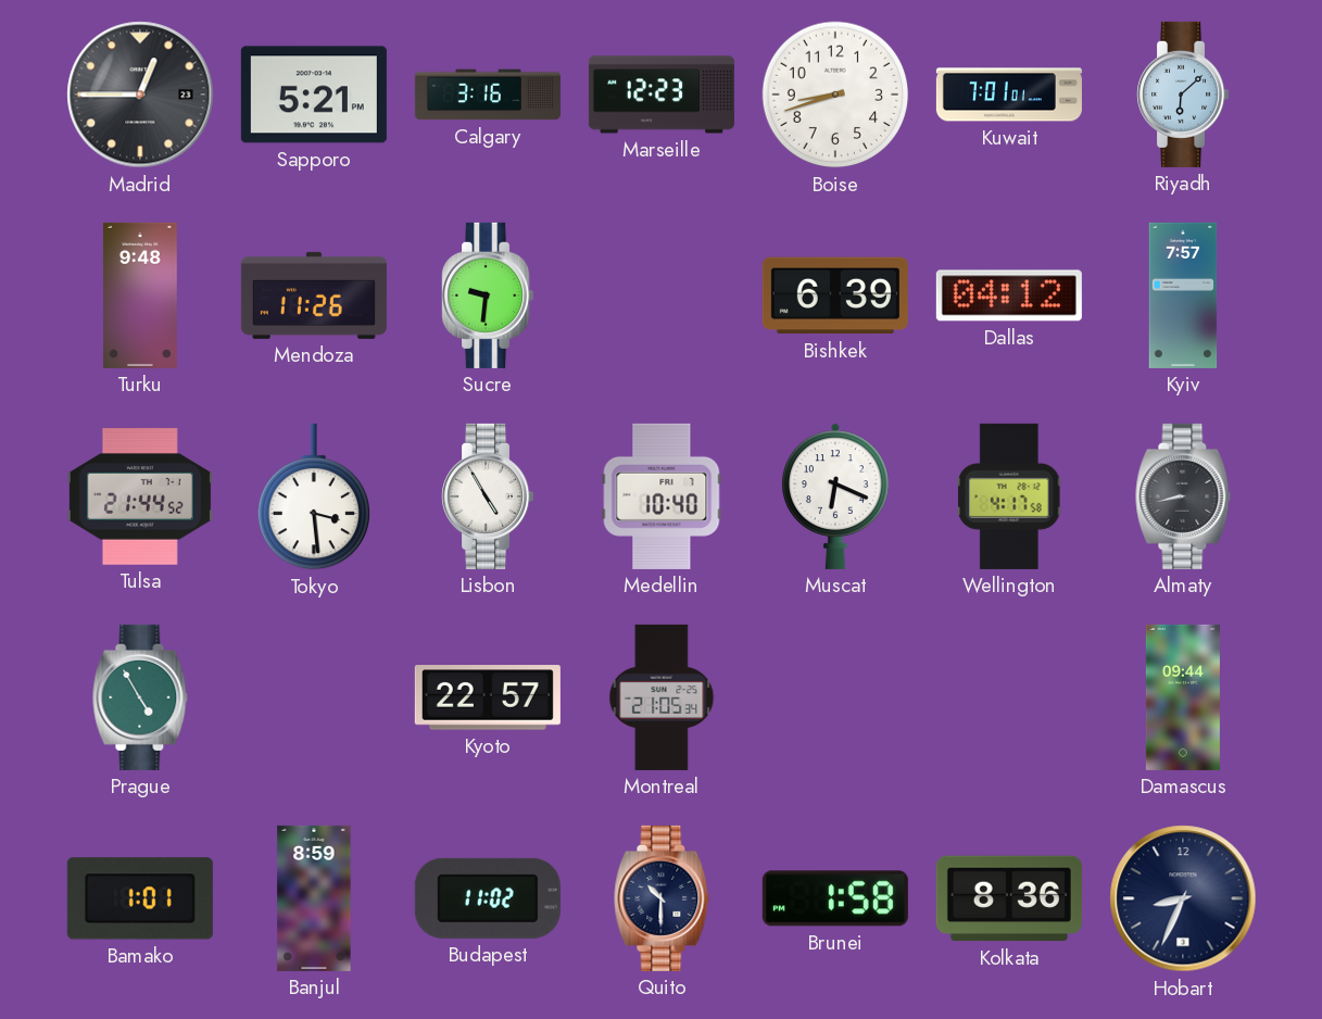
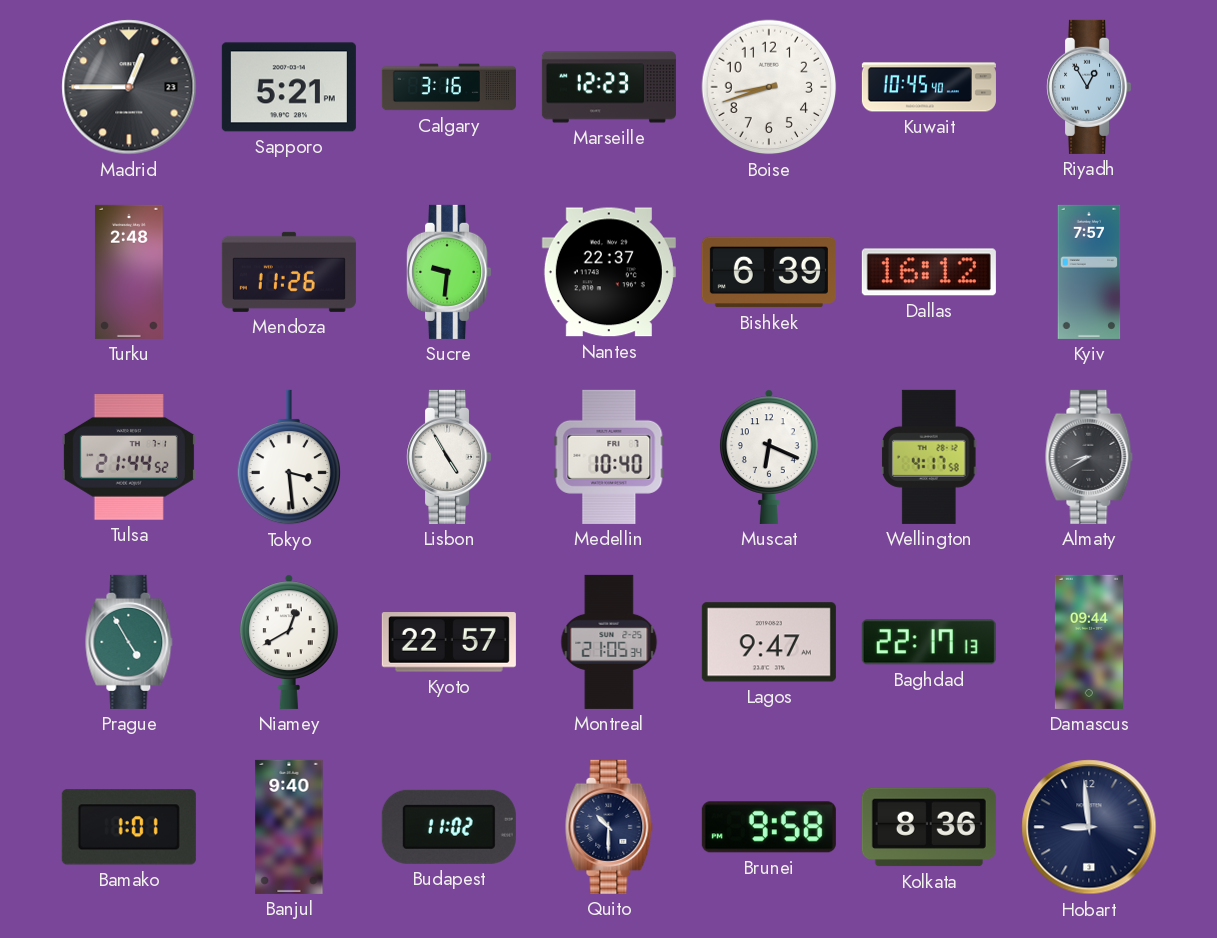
Kuwait: 7:01 -> 10:45 (929, 87)
Riyadh: 6:08 -> 12:55 (1089, 87)
Turku: 9:48 -> 2:48 (129, 272)
Nantes: none -> 22:37 (609, 272)
Dallas: 04:12 -> 16:12 (929, 272)
Almaty: 8:43 -> 8:40 (1089, 457)
Niamey: none -> 12:40 (290, 642)
Lagos: none -> 9:47 (769, 642)
Baghdad: none -> 22:17 (929, 642)
Banjul: 8:59 -> 9:40 (289, 827)
Brunei: 1:58 -> 9:58 (769, 827)
Hobart: 8:34 -> 8:59 (1089, 827)
